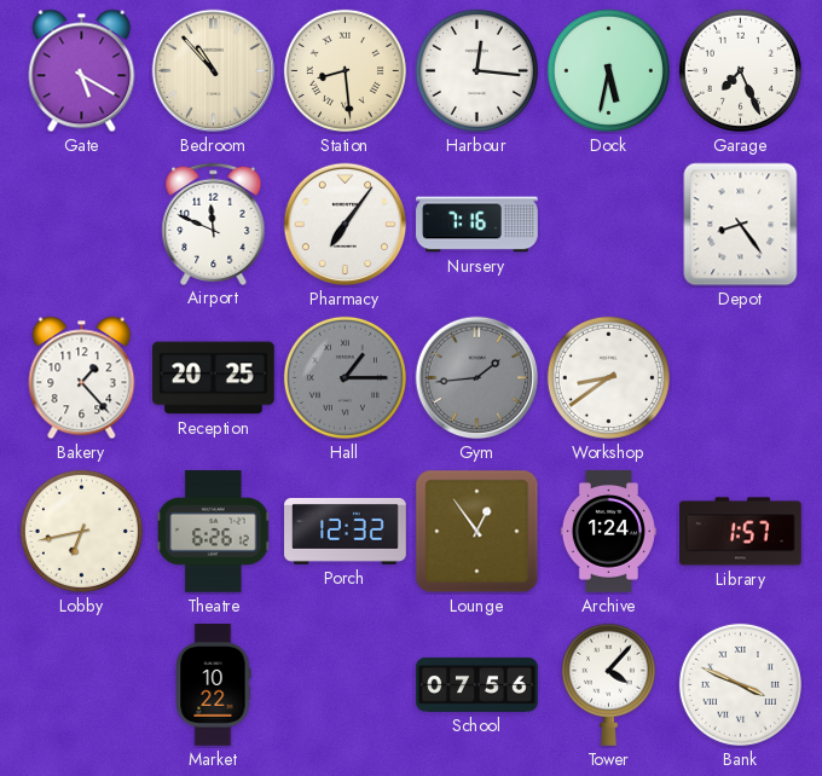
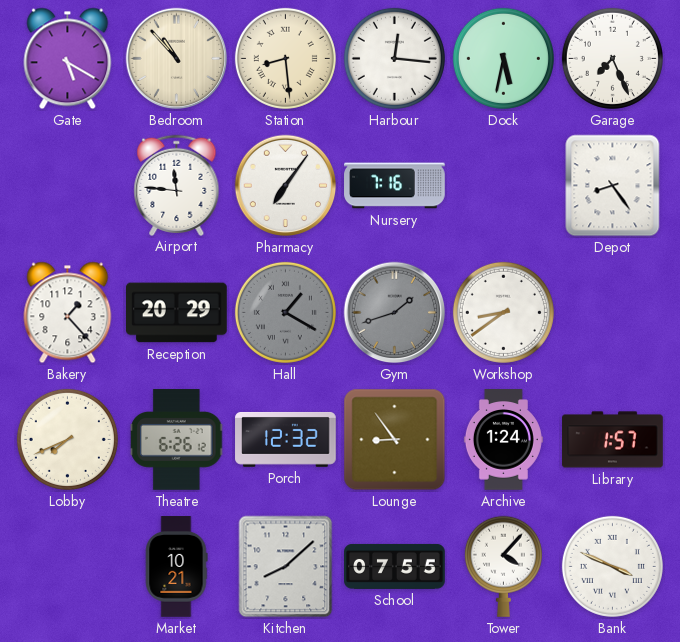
Airport: 11:49 -> 11:46 (177, 185)
Reception: 20:25 -> 20:29 (177, 313)
Hall: 1:15 -> 1:20 (285, 312)
Gym: 1:44 -> 1:42 (395, 313)
Lobby: 6:43 -> 7:41 (67, 439)
Lounge: 12:54 -> 8:54 (395, 440)
Market: 10:22 -> 10:21 (177, 567)
Kitchen: none -> 8:08 (286, 567)
School: 07:56 -> 07:55 (395, 566)
